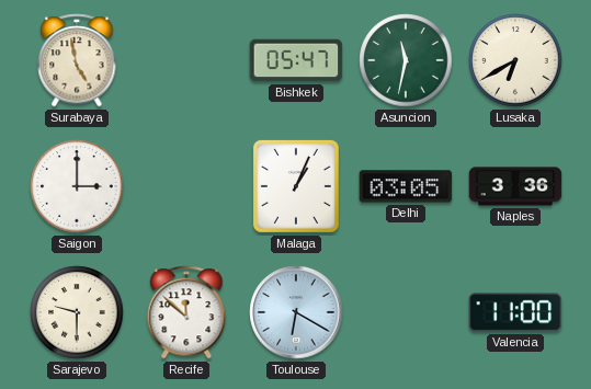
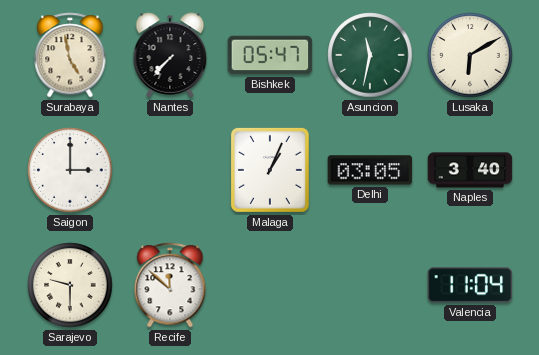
Nantes: none -> 7:37 (170, 55)
Lusaka: 6:40 -> 6:10 (470, 55)
Naples: 3:36 -> 3:40 (470, 170)
Toulouse: 6:20 -> none (296, 312)
Valencia: 11:00 -> 11:04 (470, 285)
